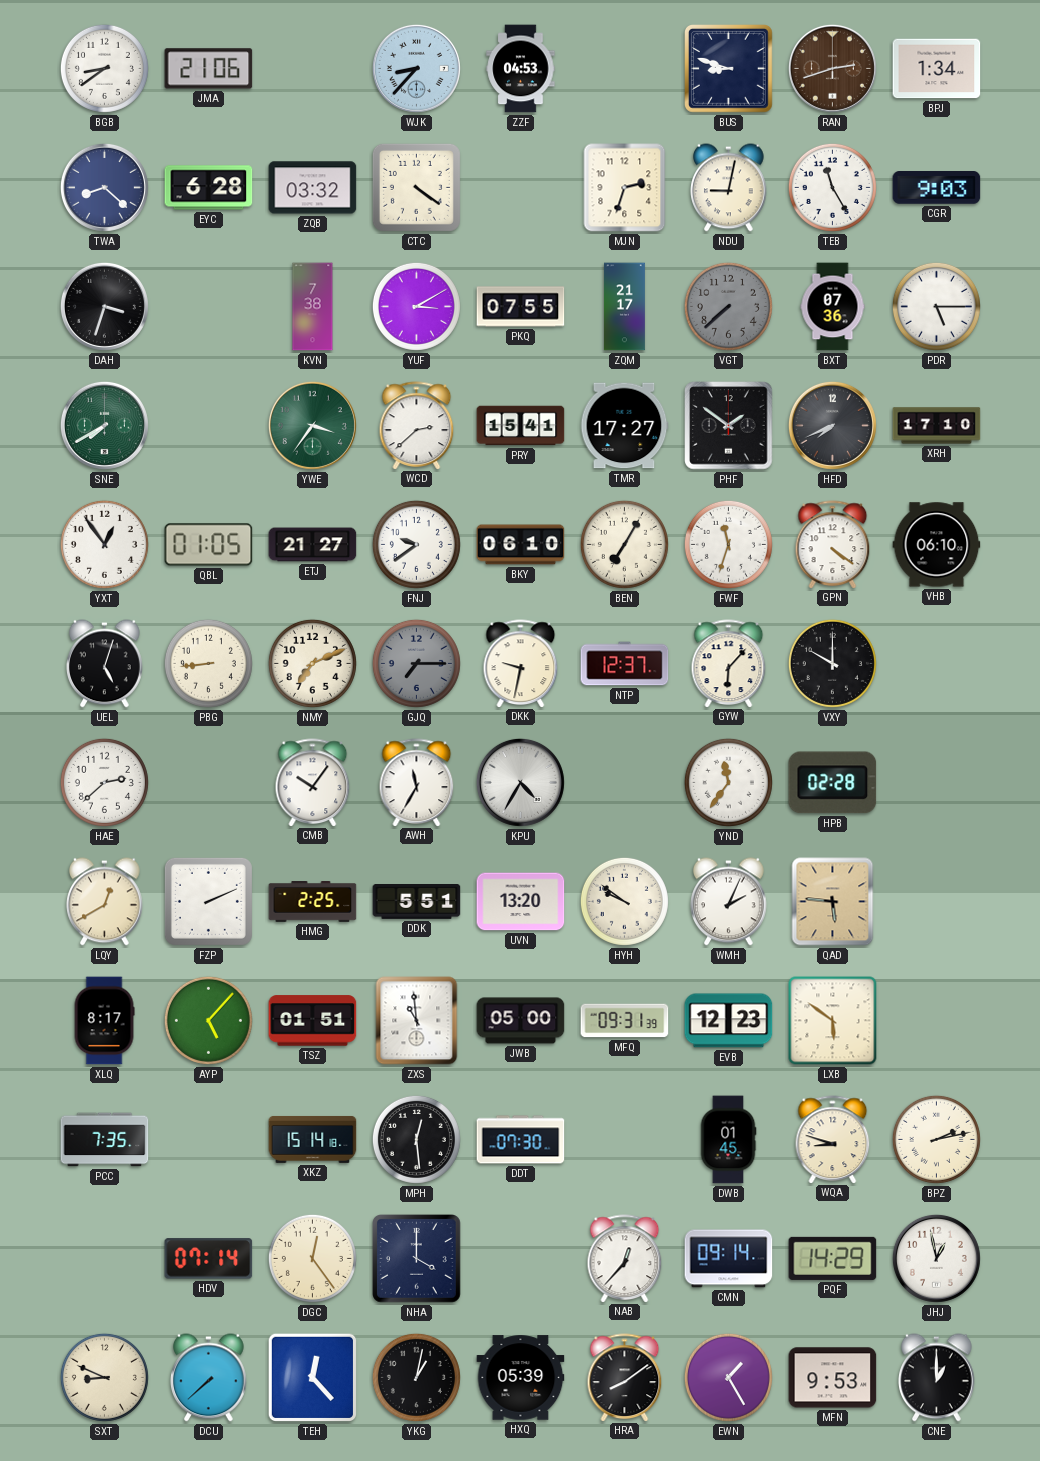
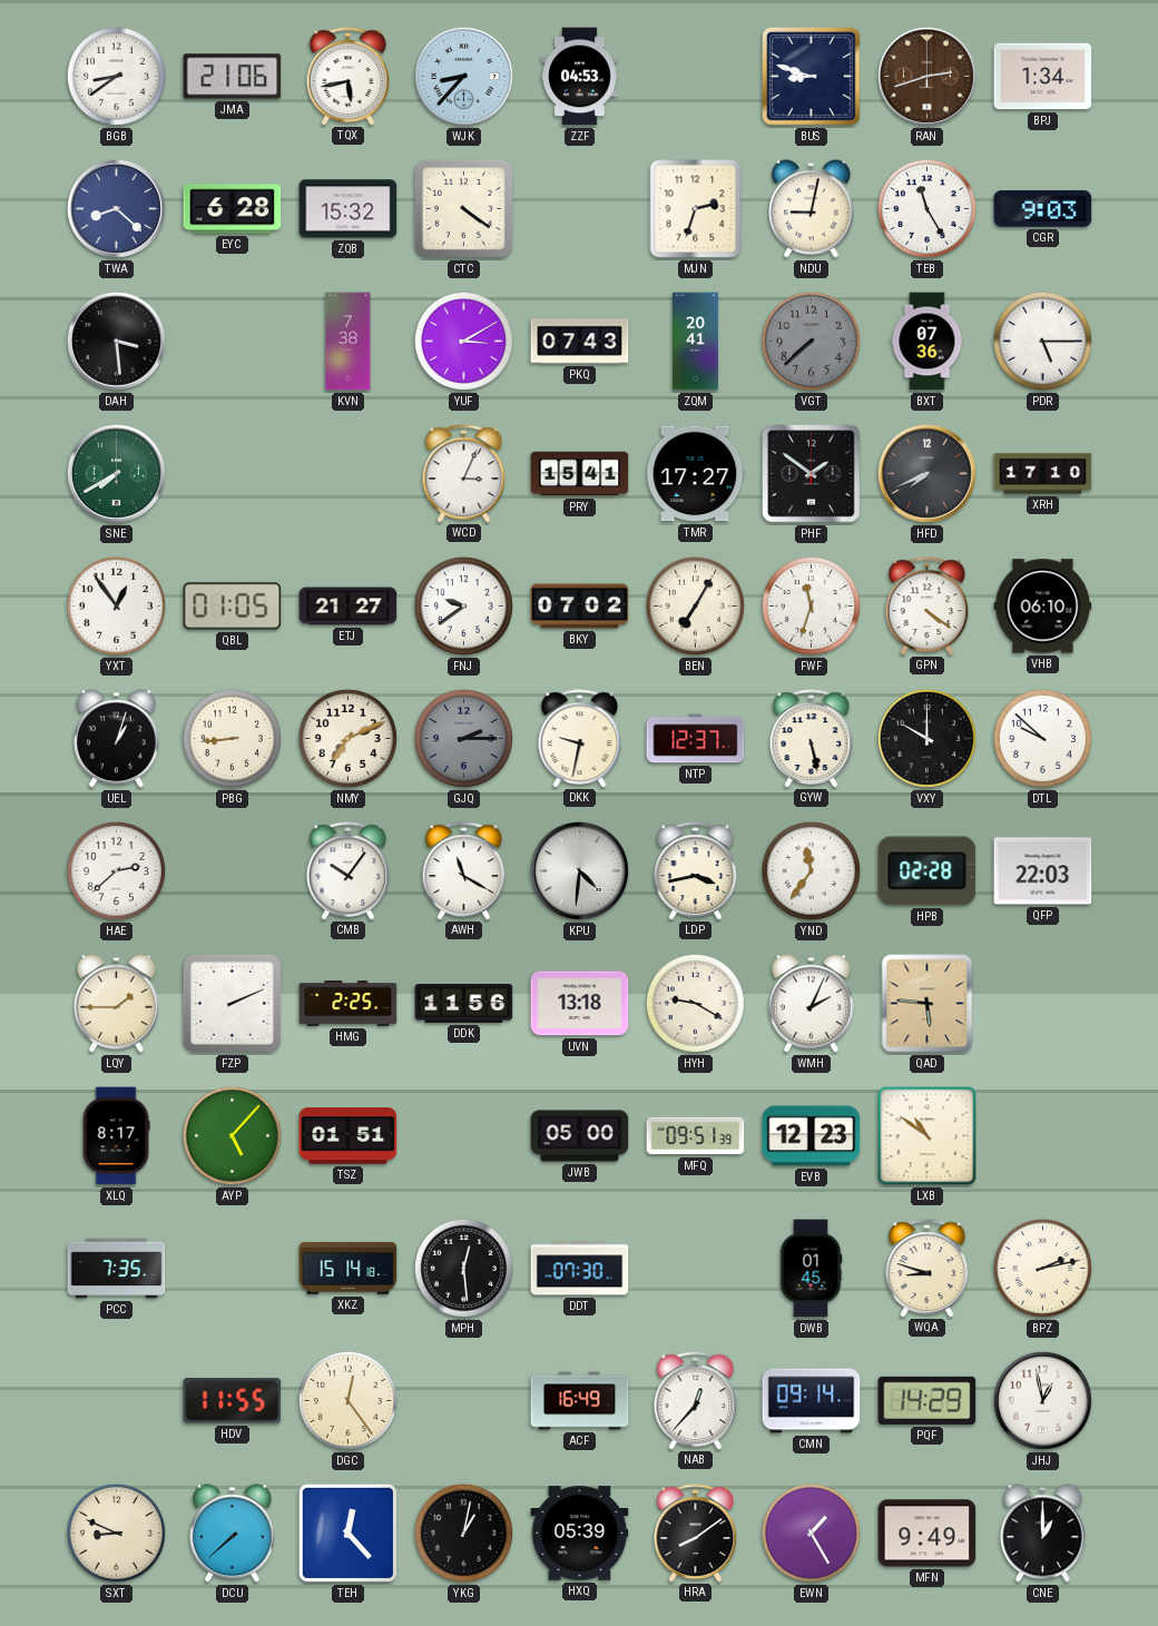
TQX: none -> 5:43 (349, 76)
ZQB: 03:32 -> 15:32 (349, 209)
DAH: 3:33 -> 3:29 (116, 341)
PKQ: 07:55 -> 07:43 (580, 342)
ZQM: 21:17 -> 20:41 (695, 342)
YWE: 3:36 -> none (312, 425)
WCD: 2:38 -> 3:04 (464, 473)
BKY: 06:10 -> 07:02 (580, 607)
UEL: 5:03 -> 1:03 (117, 739)
GJQ: 7:15 -> 2:15 (463, 738)
GYW: 6:07 -> 5:28 (812, 738)
DTL: none -> 9:52 (1042, 738)
AWH: 11:35 -> 11:20 (464, 870)
KPU: 4:35 -> 4:31 (579, 870)
LDP: none -> 3:43 (696, 870)
QFP: none -> 22:03 (1043, 871)
LQY: 12:40 -> 1:45 (117, 1004)
DDK: 5:51 -> 11:56 (464, 1004)
UVN: 13:20 -> 13:18 (580, 1004)
HYH: 9:51 -> 9:20 (695, 1003)
ZXS: 10:59 -> none (417, 1021)
MFQ: 09:31 -> 09:51 (696, 1136)
LXB: 5:51 -> 10:51 (928, 1136)
HDV: 07:14 -> 11:55 (233, 1401)
NHA: 4:00 -> none (417, 1259)
ACF: none -> 16:49 (580, 1401)
MFN: 9:53 -> 9:49 (928, 1534)
